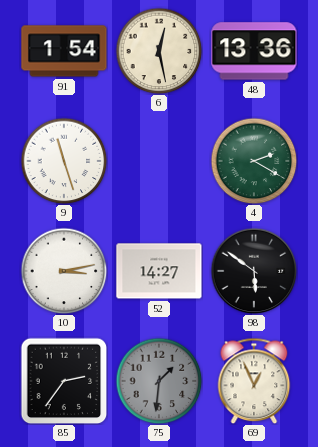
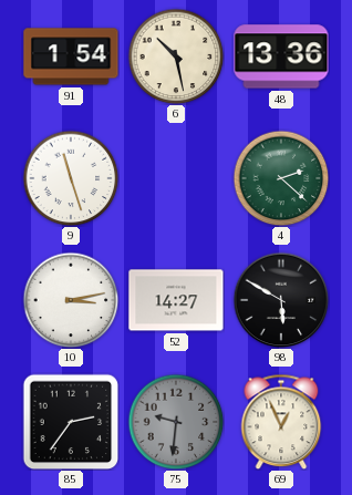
6: 12:28 -> 10:28 (176, 56)
4: 2:20 -> 2:22 (281, 178)
98: 5:51 -> 5:50 (281, 300)
75: 1:31 -> 9:31 (176, 422)
